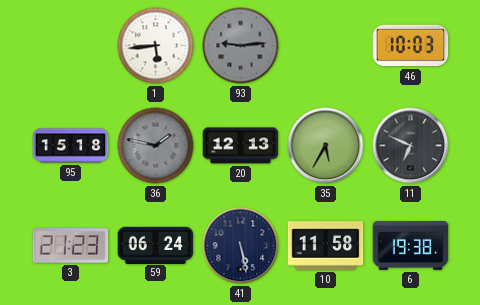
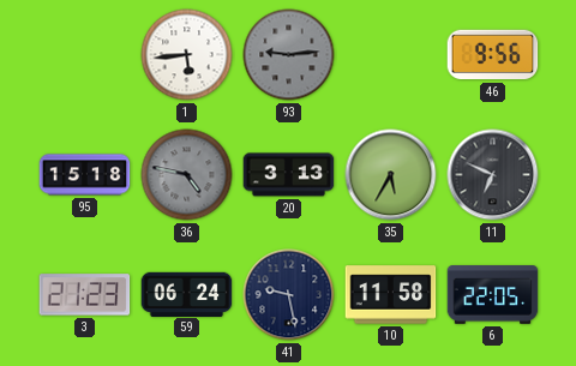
46: 10:03 -> 9:56 (493, 55)
36: 1:47 -> 4:47 (187, 175)
20: 12:13 -> 3:13 (289, 175)
41: 5:28 -> 9:28 (289, 295)
6: 19:38 -> 22:05 (493, 295)
